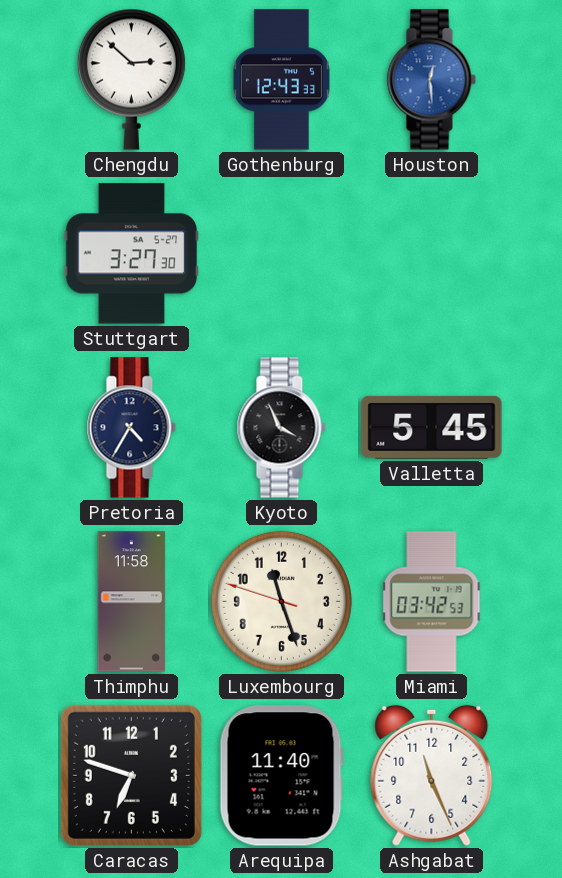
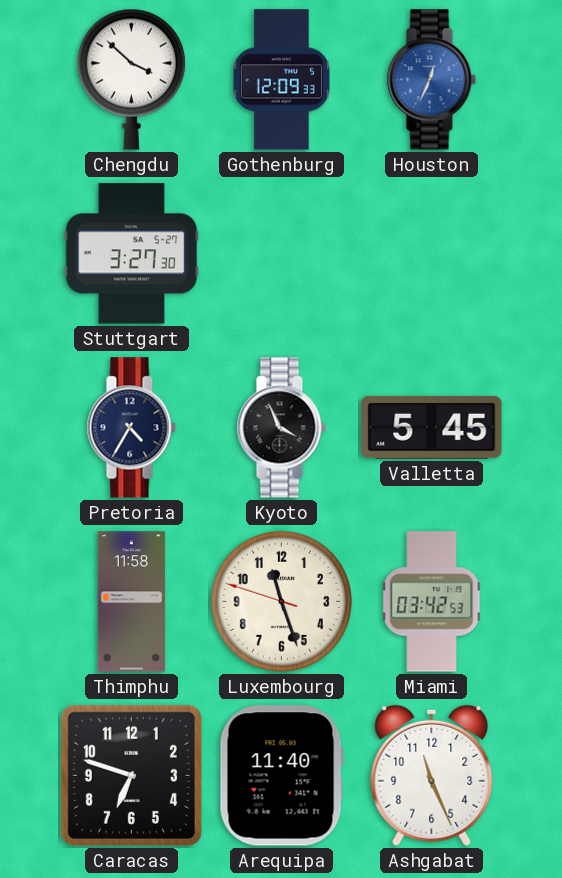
Chengdu: 2:52 -> 3:52 (131, 79)
Gothenburg: 12:43 -> 12:09 (281, 80)
Houston: 12:29 -> 12:34 (431, 80)
